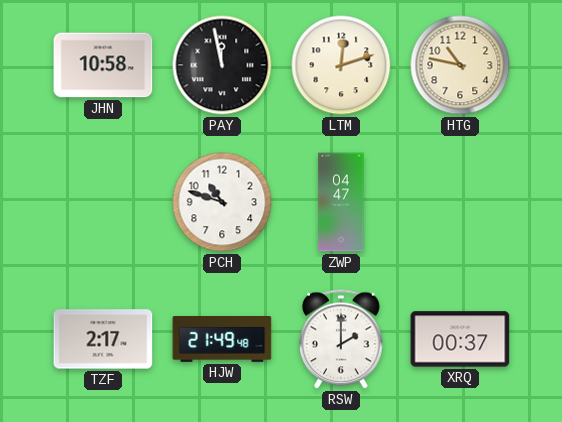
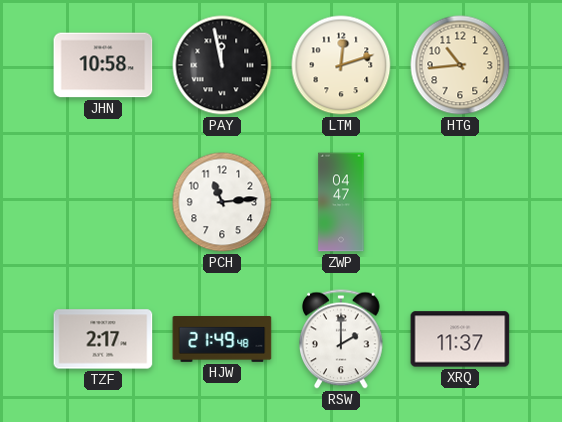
HTG: 10:47 -> 10:44 (460, 65)
PCH: 10:48 -> 11:14 (222, 202)
XRQ: 00:37 -> 11:37 (460, 339)
